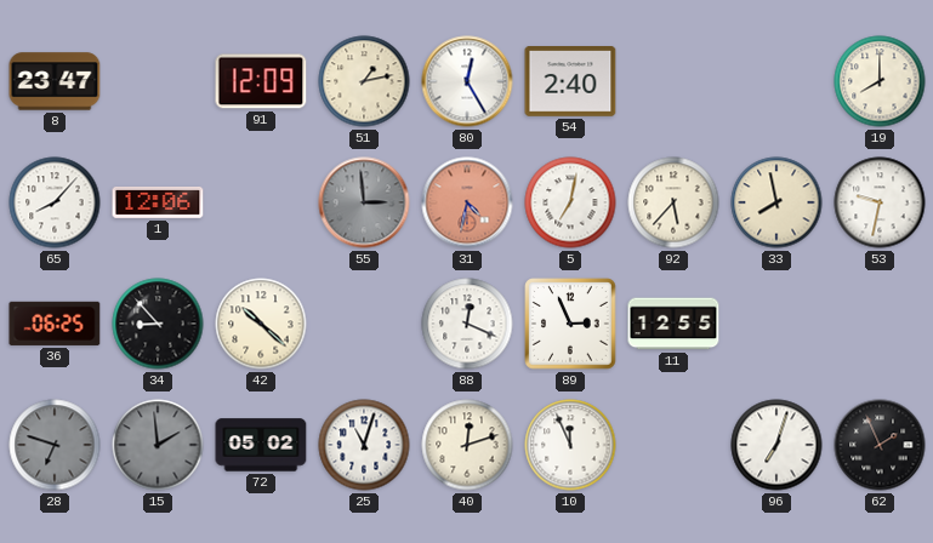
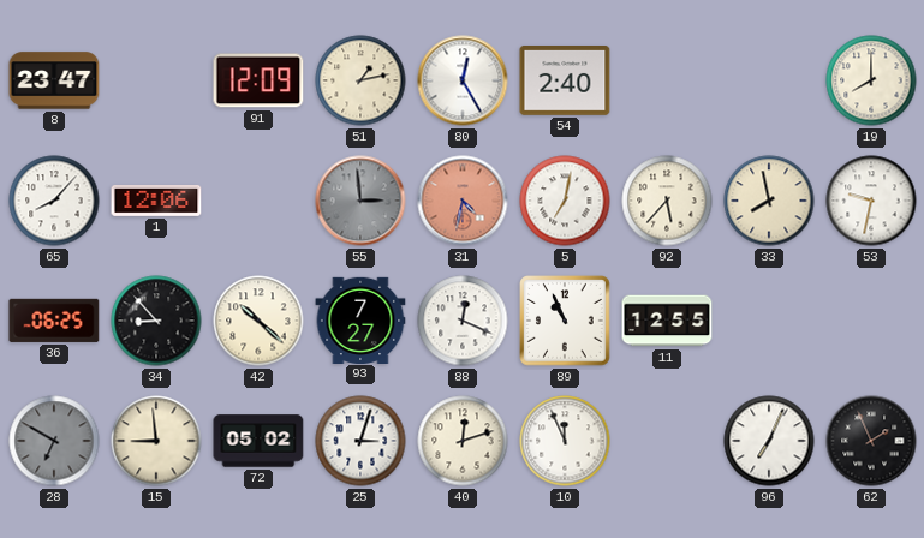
93: none -> 7:27 (360, 319)
89: 2:56 -> 10:56 (565, 321)
28: 6:48 -> 6:50 (54, 441)
15: 1:59 -> 8:59 (156, 441)
15 dial: grey -> cream (156, 441)
25: 11:03 -> 3:03 (360, 441)
96: 7:03 -> 7:04 (769, 441)
